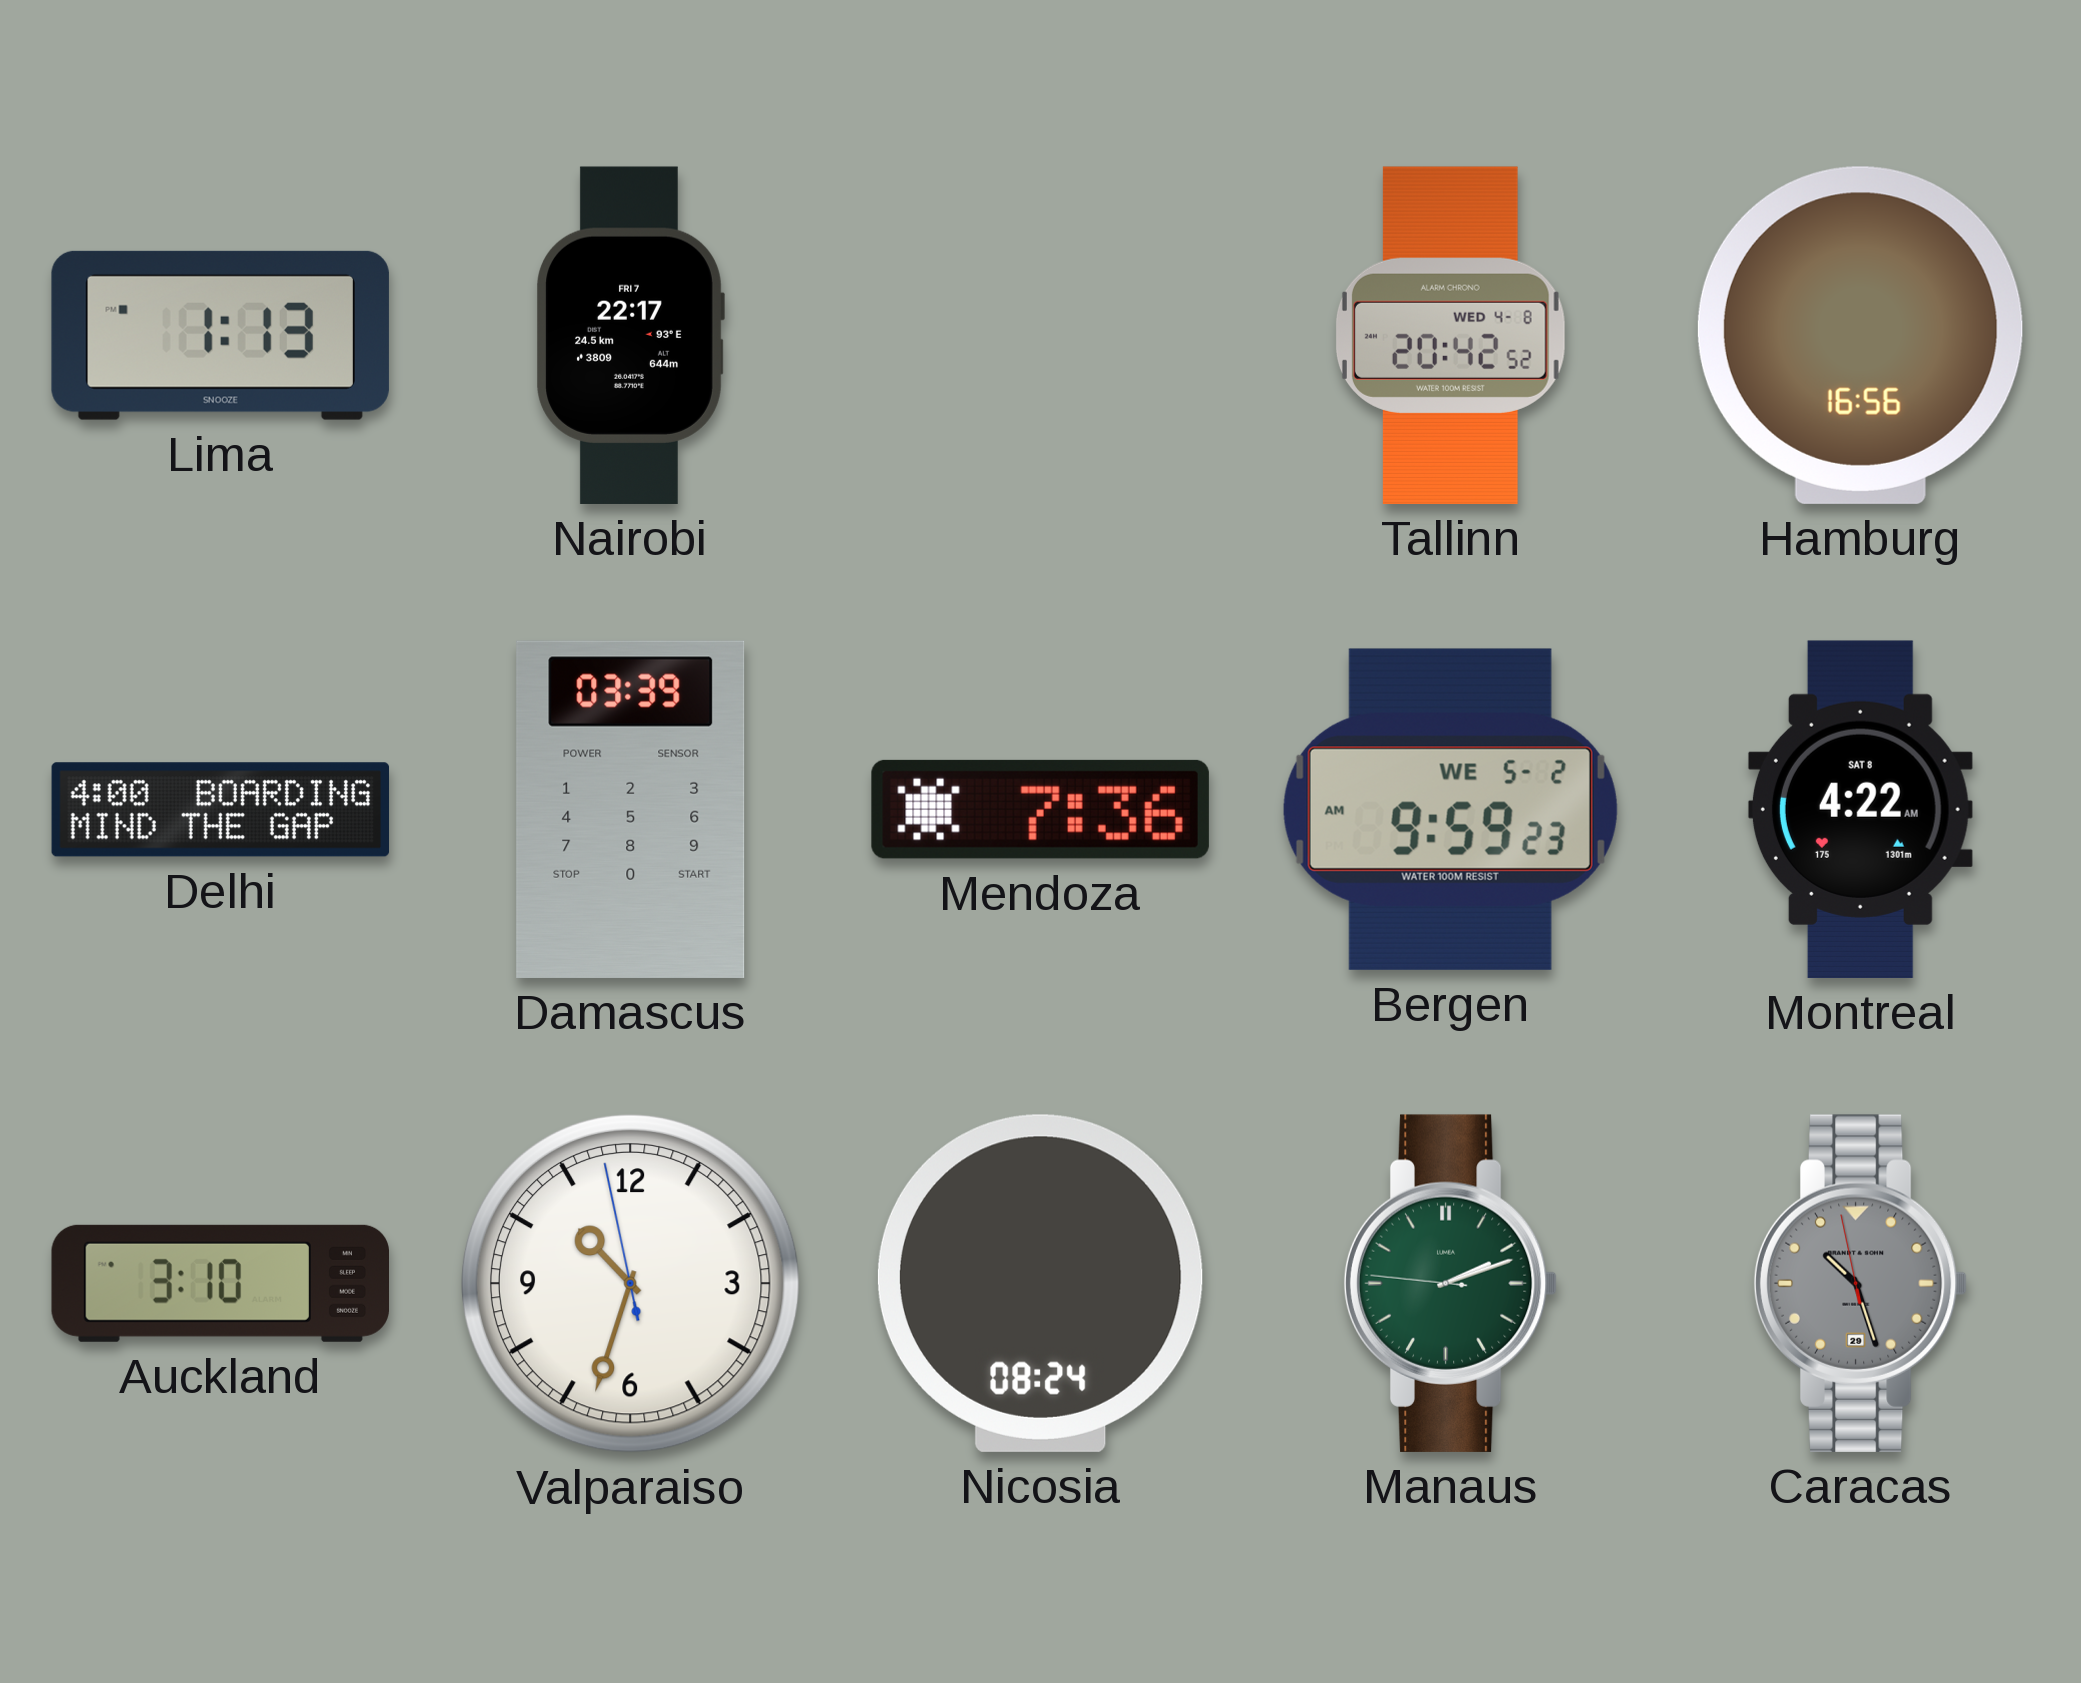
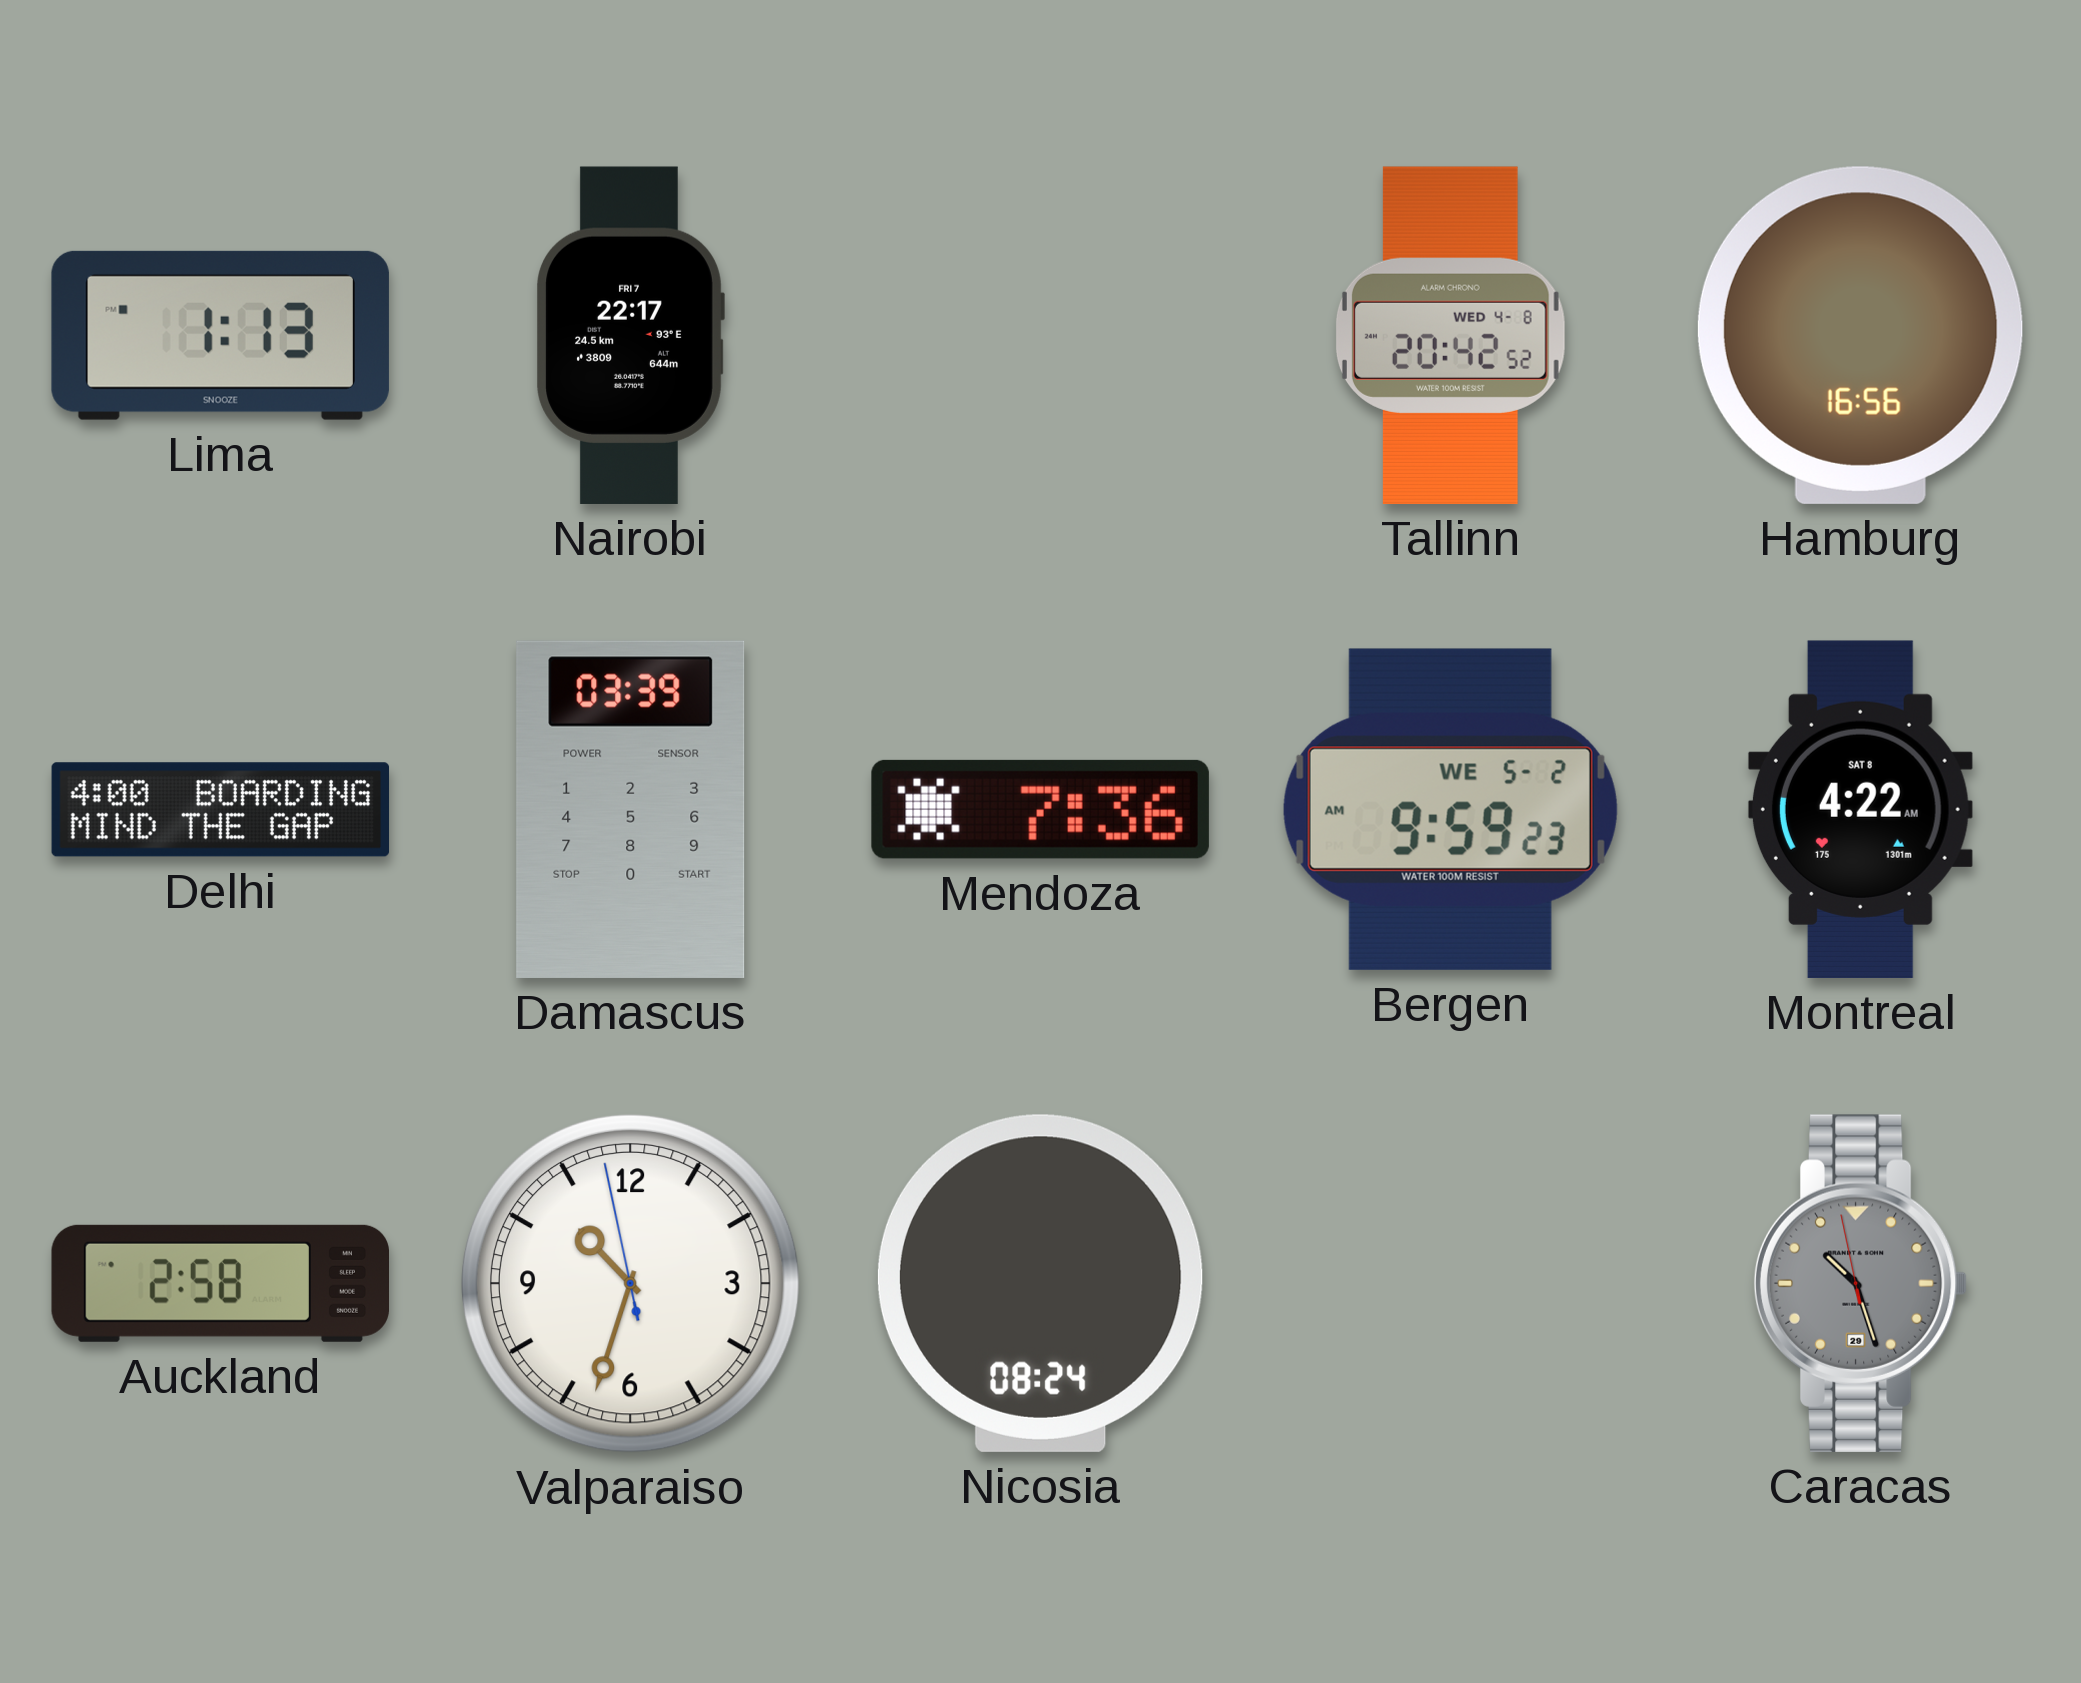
Auckland: 3:10 -> 2:58 (220, 1283)
Manaus: 2:11 -> none (1451, 1283)
